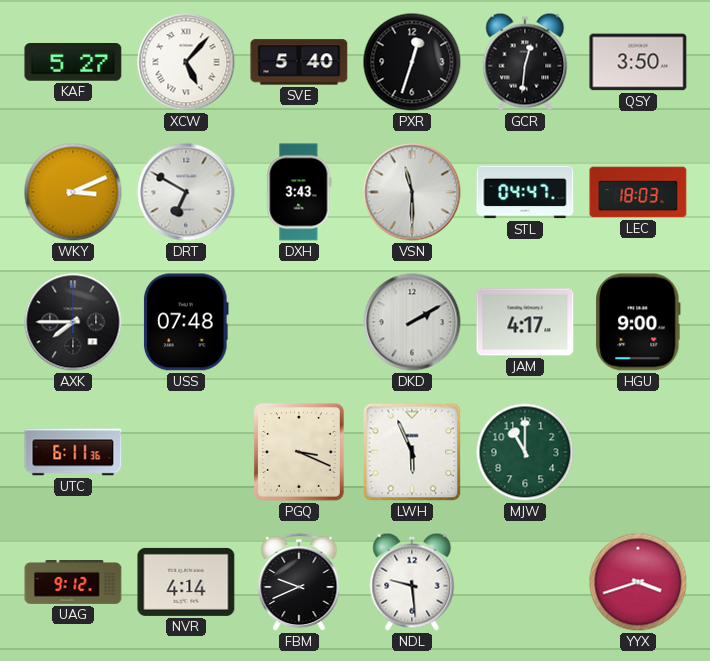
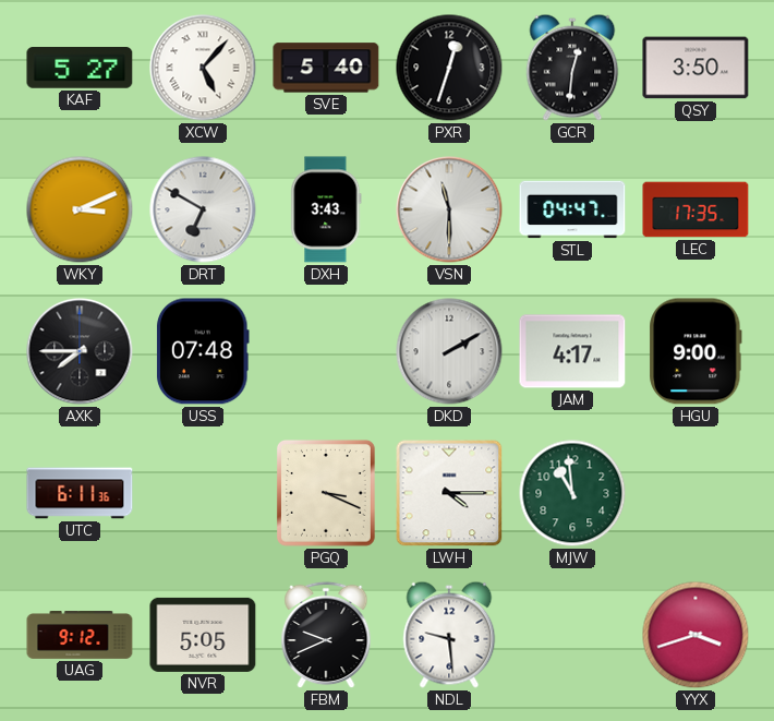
LEC: 18:03 -> 17:35 (696, 209)
LWH: 5:56 -> 4:15 (449, 493)
MJW: 11:00 -> 10:59 (572, 493)
NVR: 4:14 -> 5:05 (203, 635)
